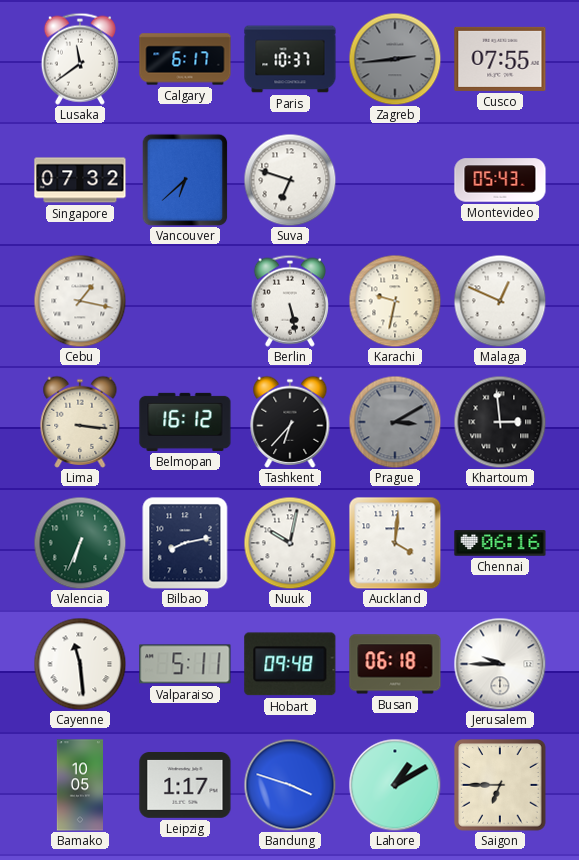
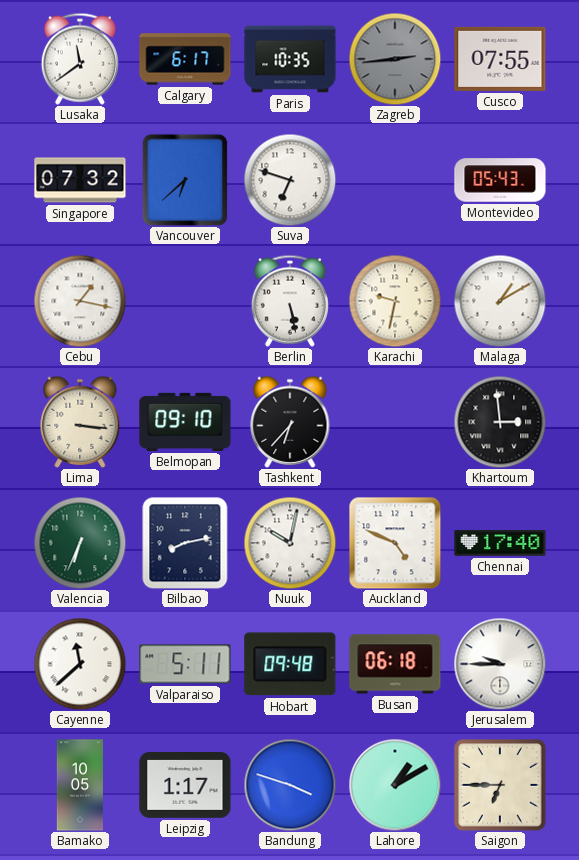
Paris: 10:37 -> 10:35 (290, 59)
Malaga: 12:49 -> 1:10 (500, 301)
Belmopan: 16:12 -> 09:10 (185, 422)
Prague: 3:10 -> none (395, 422)
Auckland: 4:01 -> 4:49 (395, 543)
Chennai: 06:16 -> 17:40 (500, 543)
Cayenne: 11:29 -> 11:38 (80, 664)
